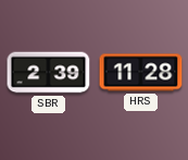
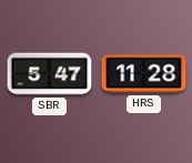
SBR: 2:39 -> 5:47 (50, 74)
